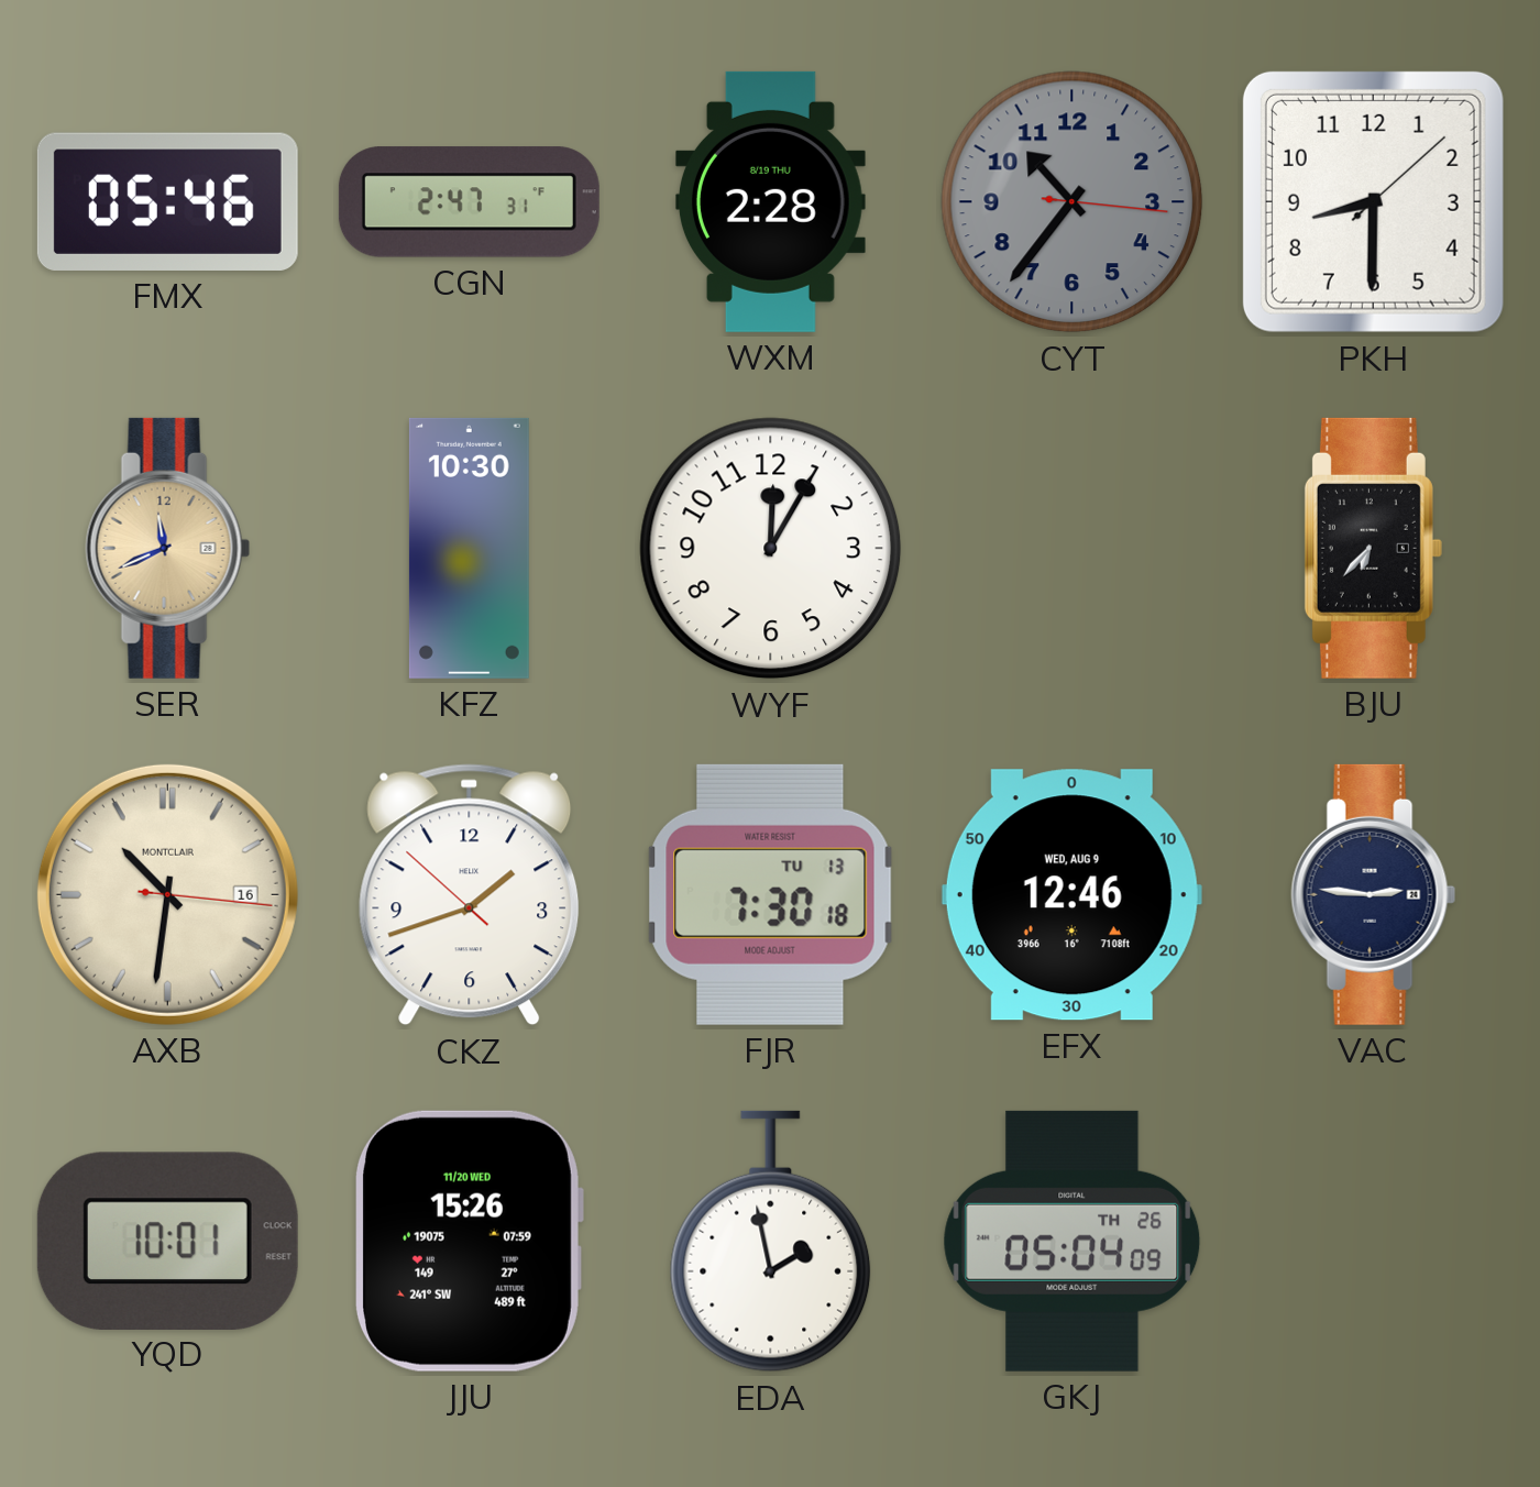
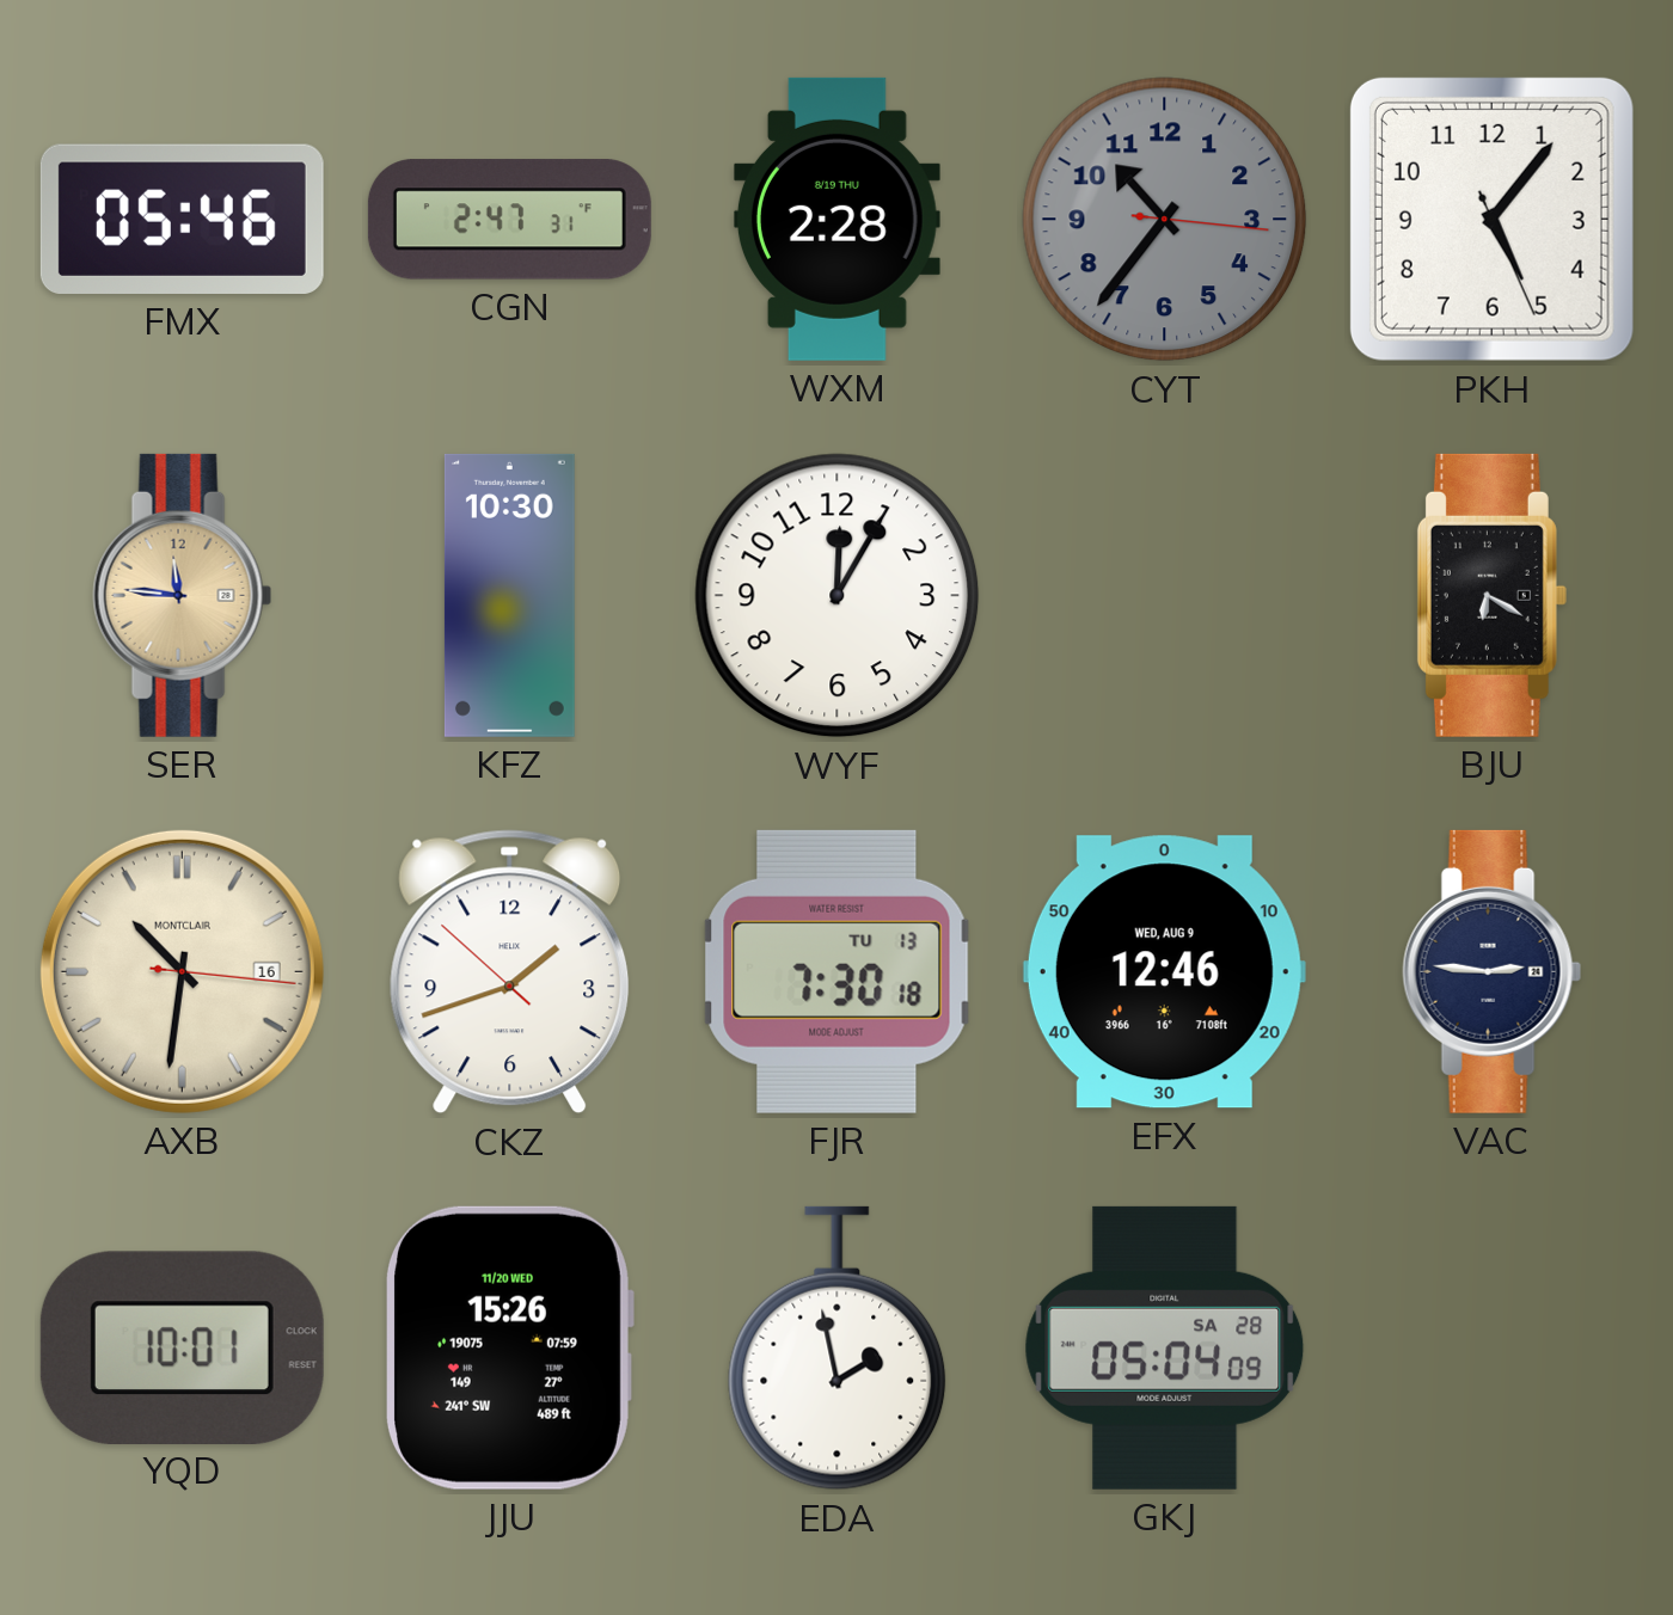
PKH: 8:30 -> 5:06 (1491, 219)
SER: 11:41 -> 11:46 (183, 595)
BJU: 6:37 -> 6:20 (1491, 595)
GKJ date: TH 26 -> SA 28 (1165, 1347)
